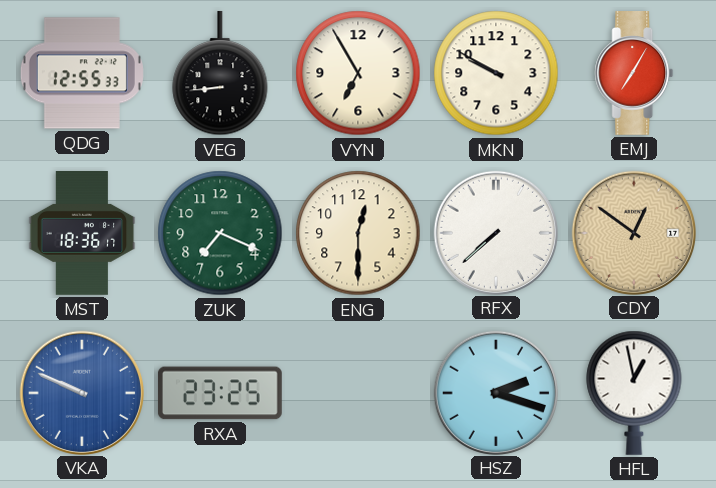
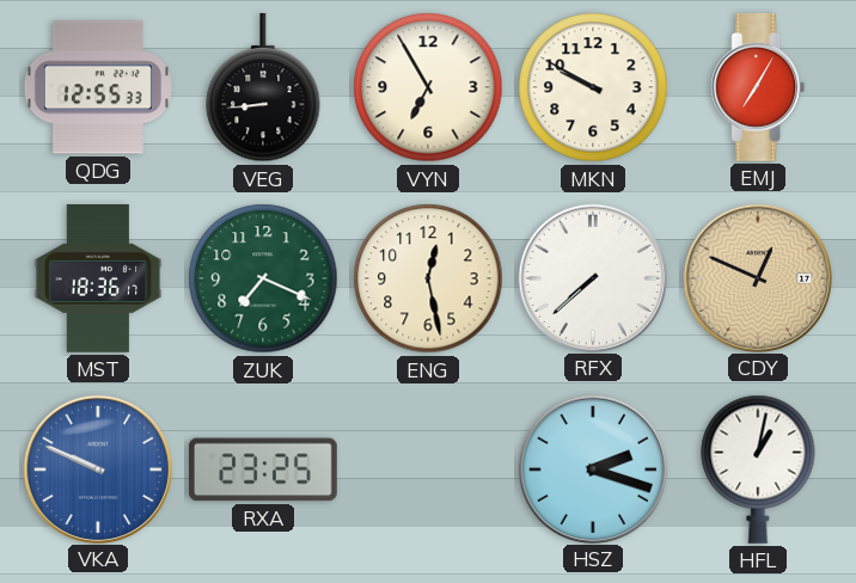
ENG: 12:30 -> 12:28 (428, 278)
CDY: 12:51 -> 12:49 (757, 277)
HFL: 12:58 -> 1:02 (758, 470)
